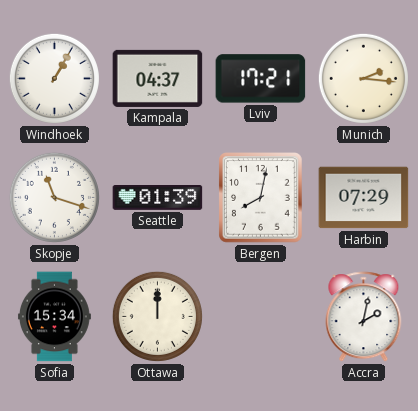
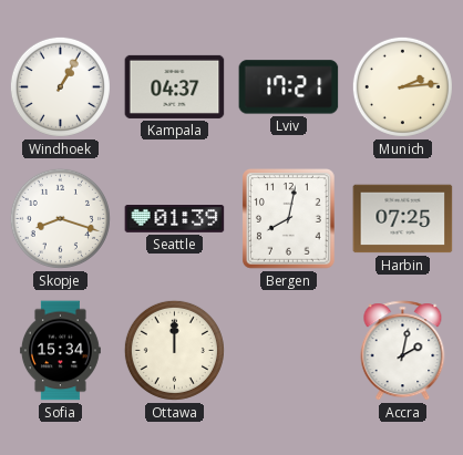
Munich: 2:16 -> 2:14 (402, 86)
Skopje: 11:18 -> 8:18 (60, 218)
Harbin: 07:29 -> 07:25 (403, 219)
